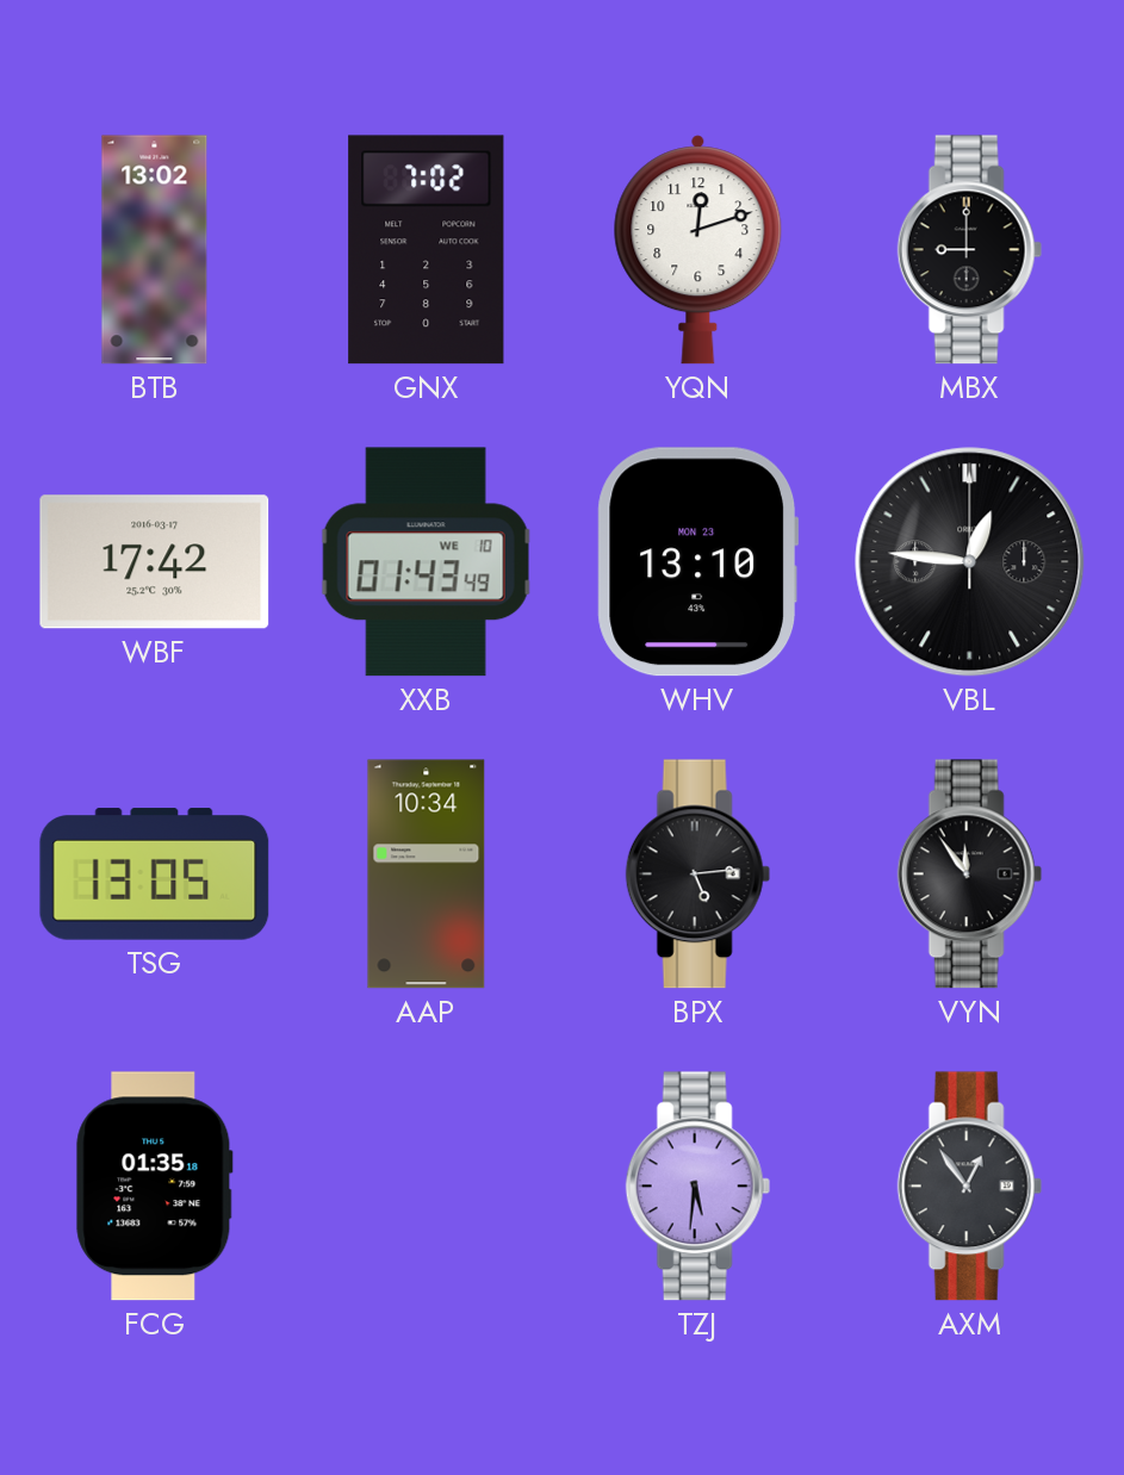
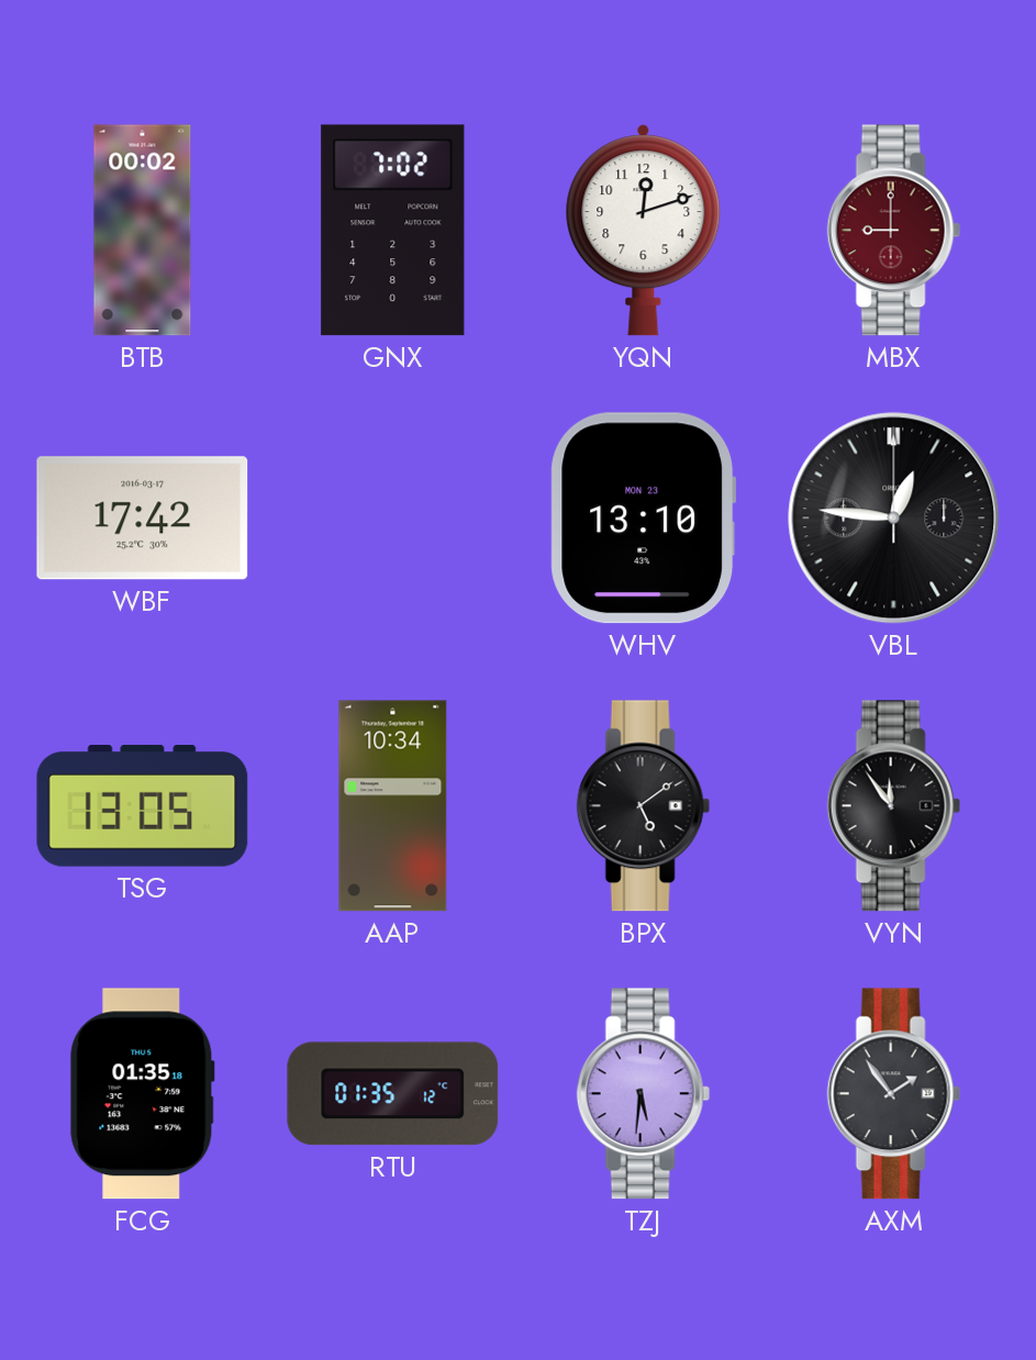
BTB: 13:02 -> 00:02 (143, 231)
MBX dial: black -> burgundy (893, 231)
XXB: 01:43 -> none (426, 562)
BPX: 5:14 -> 5:09 (643, 806)
RTU: none -> 01:35 (393, 1094)
AXM: 12:54 -> 1:54 (893, 1094)
